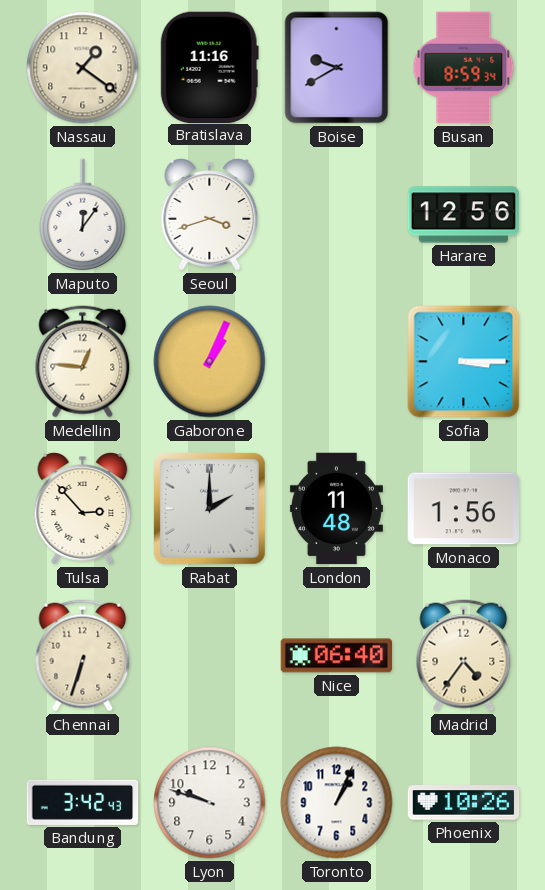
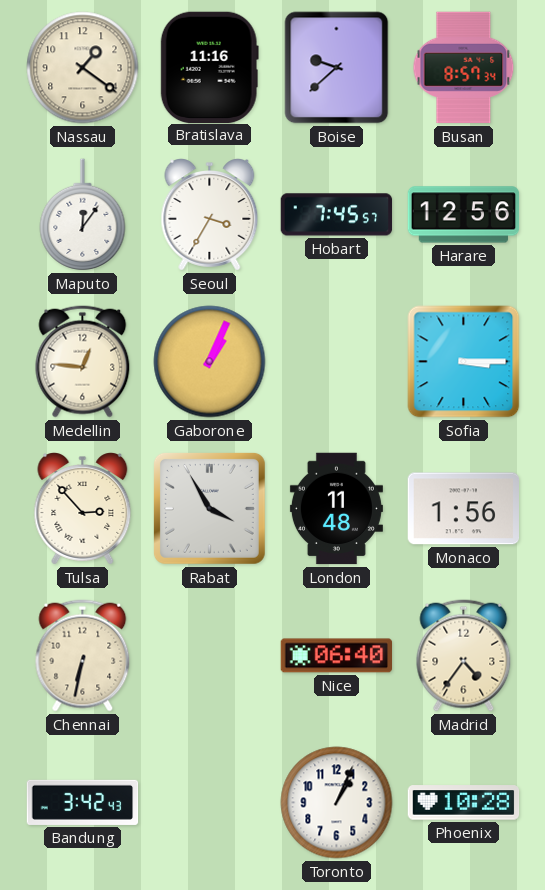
Boise: 9:40 -> 9:38 (337, 68)
Busan: 8:59 -> 8:57 (464, 68)
Seoul: 3:42 -> 3:35 (210, 215)
Hobart: none -> 7:45 (337, 215)
Rabat: 2:00 -> 3:55 (209, 508)
Chennai: 6:33 -> 6:32 (83, 656)
Lyon: 9:48 -> none (210, 803)
Phoenix: 10:26 -> 10:28 (464, 803)
